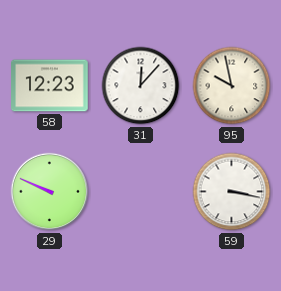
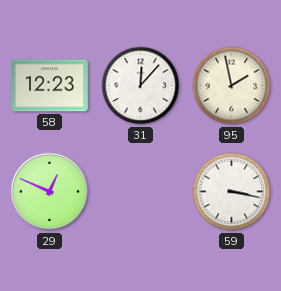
95: 9:58 -> 1:58 (232, 86)
29: 9:49 -> 12:49 (50, 192)
